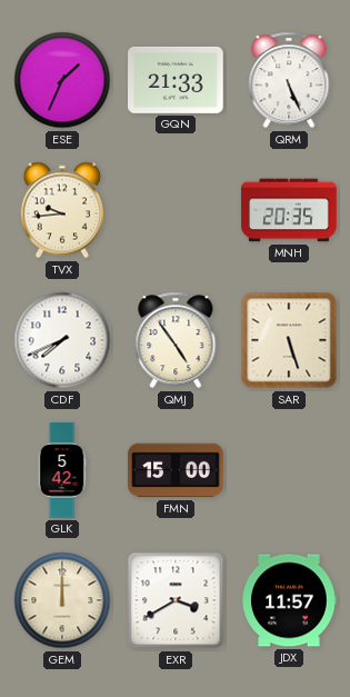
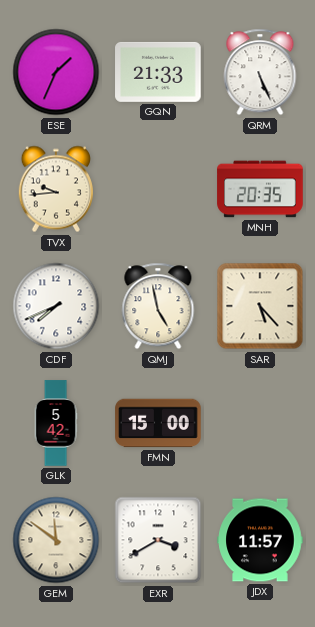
QMJ: 4:54 -> 4:58 (158, 306)
SAR: 5:27 -> 5:23 (260, 306)
GEM: 12:00 -> 11:51 (56, 540)
